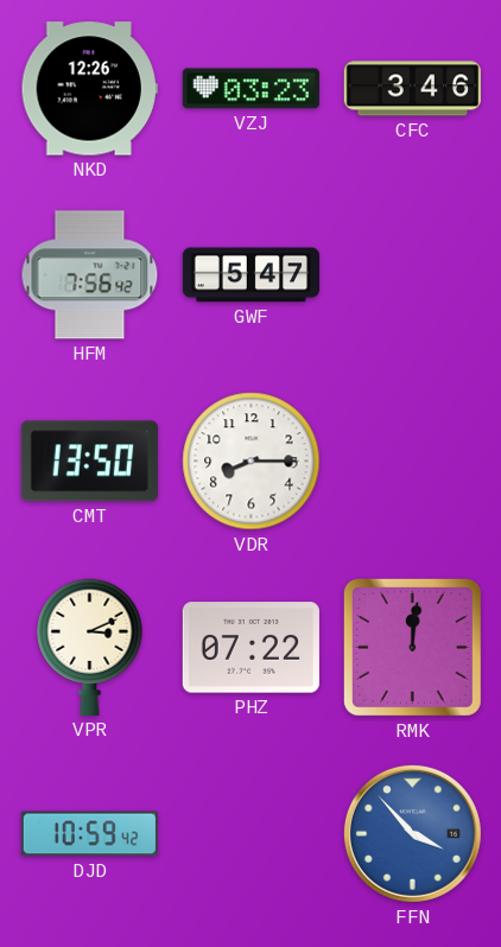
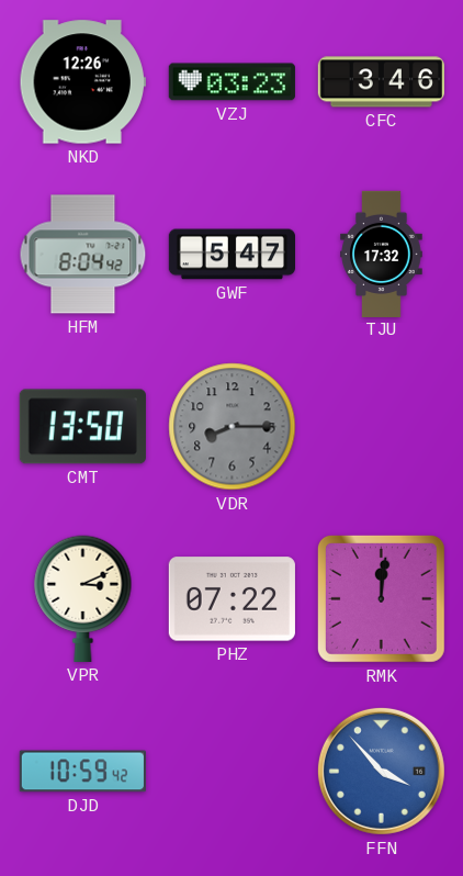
HFM: 7:56 -> 8:04 (83, 255)
TJU: none -> 17:32 (382, 254)
VDR dial: white -> grey (233, 427)
